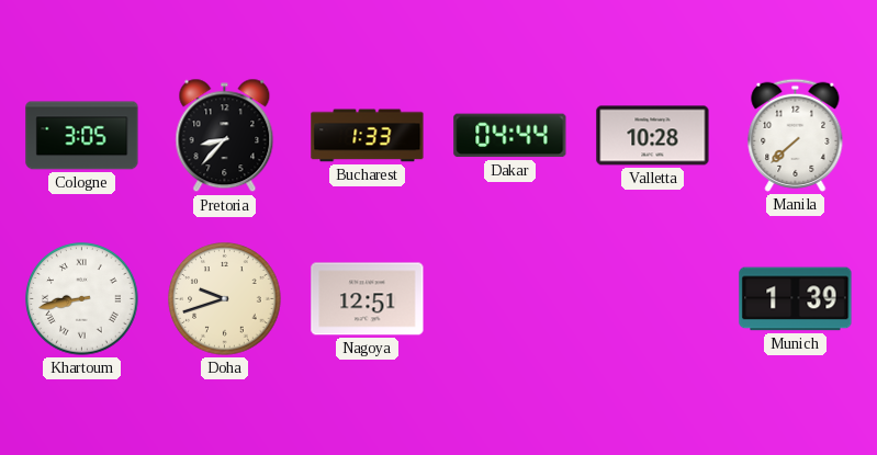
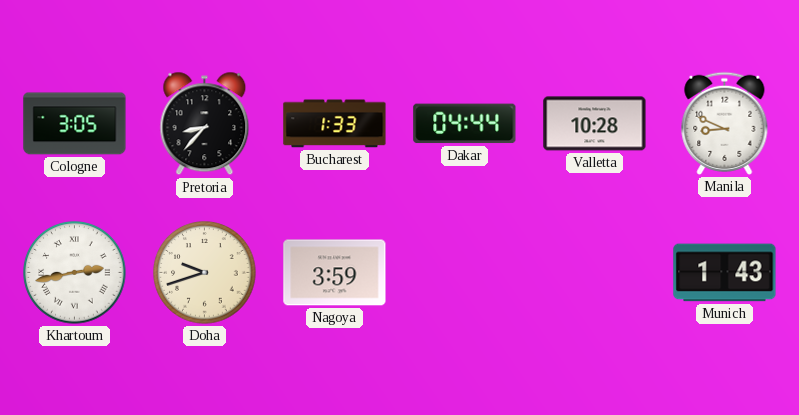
Manila: 7:38 -> 8:49 (725, 123)
Khartoum: 8:43 -> 2:43 (75, 273)
Nagoya: 12:51 -> 3:59 (335, 273)
Munich: 1:39 -> 1:43 (725, 273)
